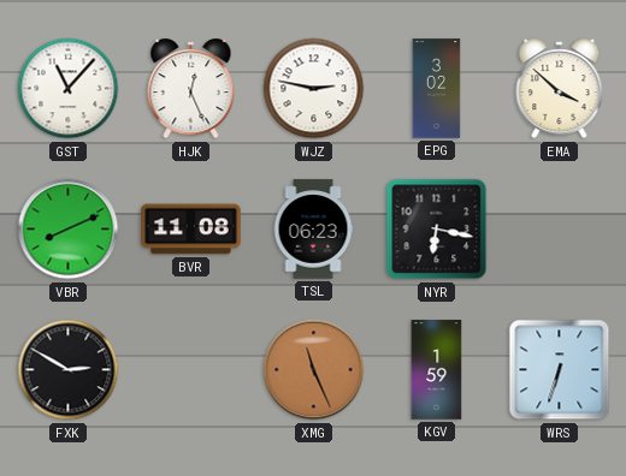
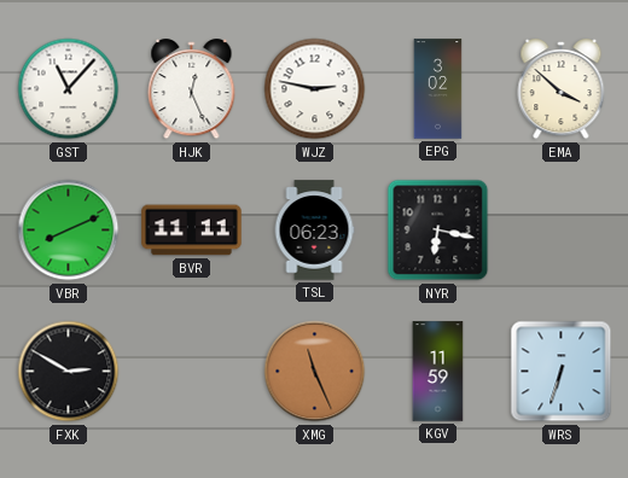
BVR: 11:08 -> 11:11 (192, 231)
KGV: 1:59 -> 11:59 (438, 372)
